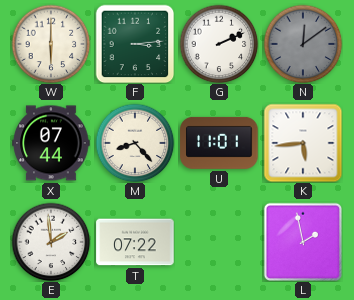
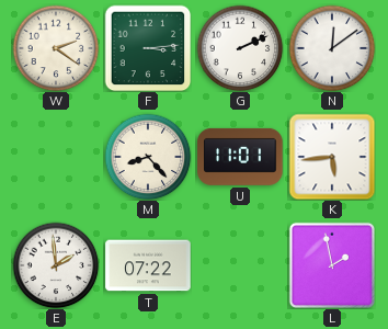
W: 6:00 -> 2:21 (56, 48)
N dial: grey -> white (332, 48)
X: 07:44 -> none (51, 143)
